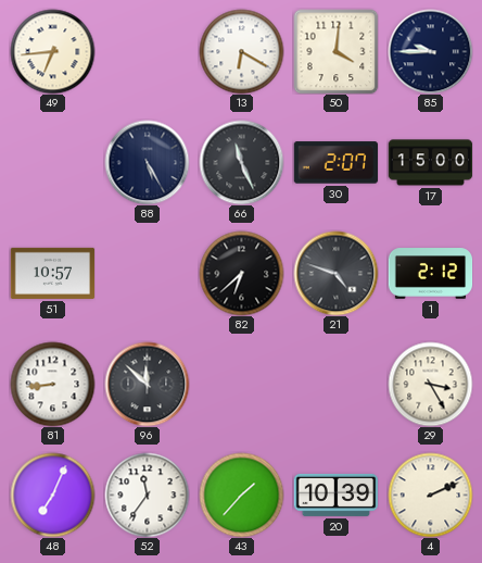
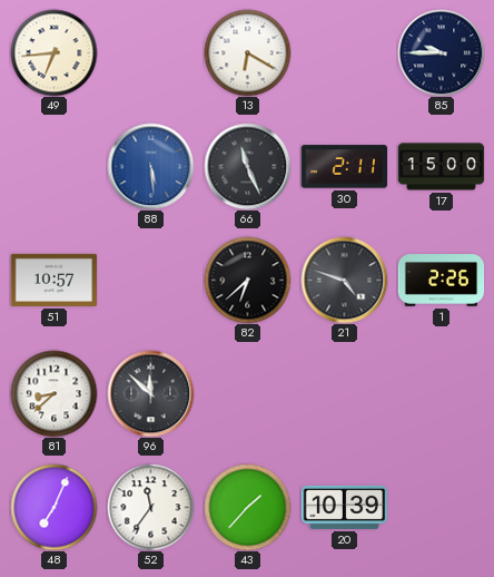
50: 4:01 -> none (335, 51)
88: 5:25 -> 5:29 (150, 166)
88 dial: navy -> blue (150, 166)
30: 2:07 -> 2:11 (344, 167)
1: 2:12 -> 2:26 (441, 281)
81: 8:44 -> 8:38 (53, 393)
29: 3:25 -> none (430, 384)
4: 2:11 -> none (430, 495)
